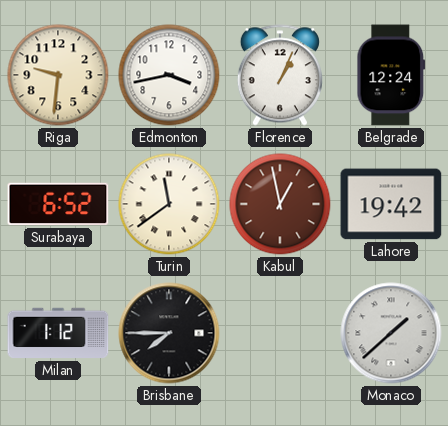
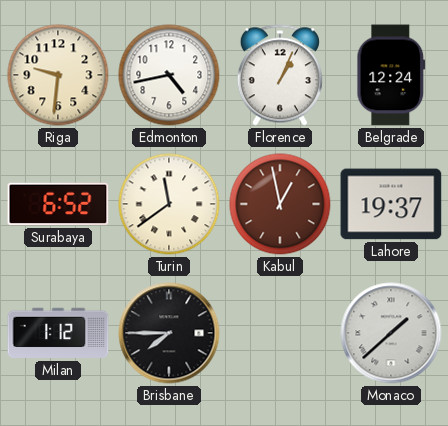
Edmonton: 3:43 -> 4:43 (169, 75)
Lahore: 19:42 -> 19:37 (391, 204)
